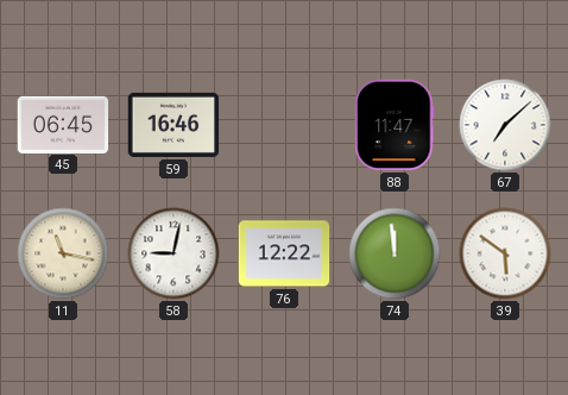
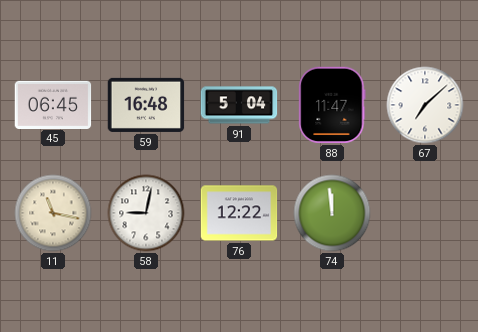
59: 16:46 -> 16:48 (146, 105)
91: none -> 5:04 (239, 105)
39: 5:51 -> none (505, 253)
